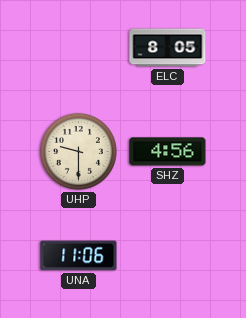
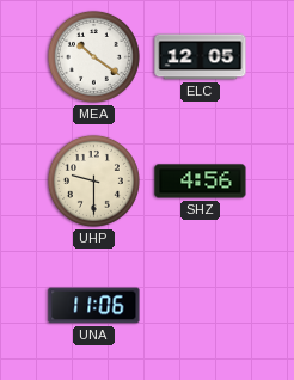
MEA: none -> 10:21 (93, 56)
ELC: 8:05 -> 12:05 (201, 57)
